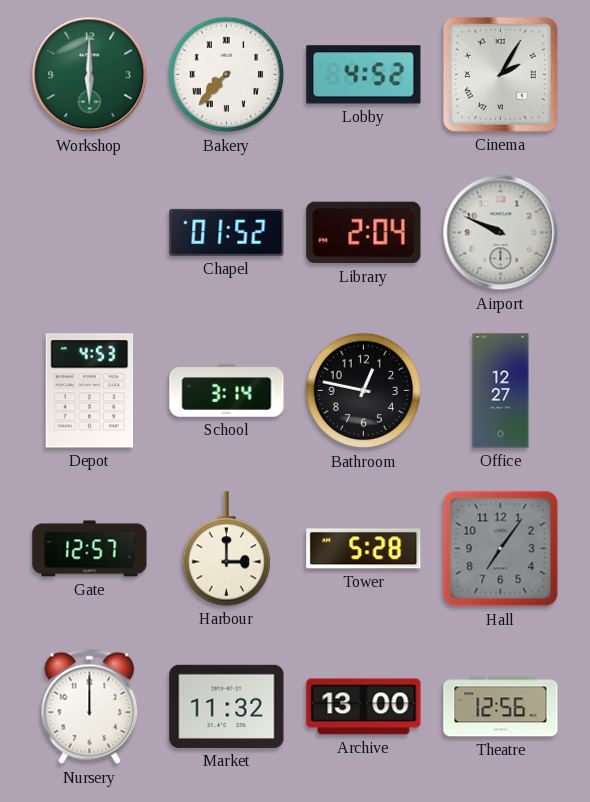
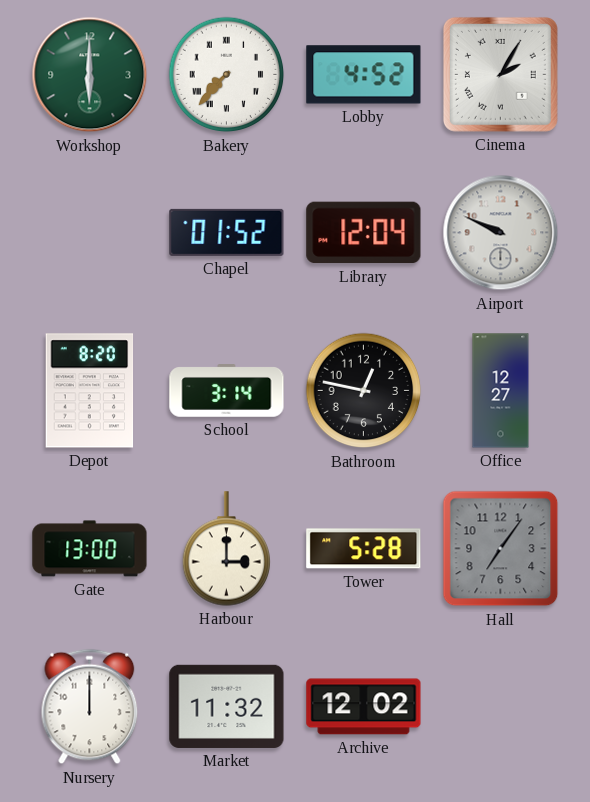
Library: 2:04 -> 12:04 (364, 233)
Depot: 4:53 -> 8:20 (90, 391)
Gate: 12:57 -> 13:00 (90, 549)
Archive: 13:00 -> 12:02 (364, 707)
Theatre: 12:56 -> none (501, 707)
